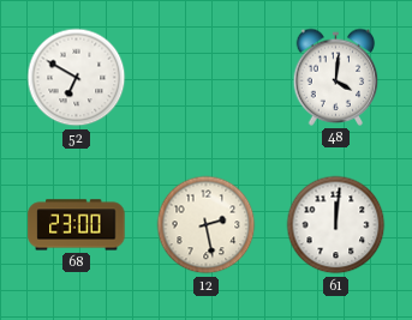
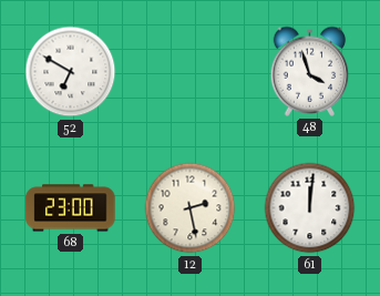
48: 4:01 -> 3:57 (310, 71)
